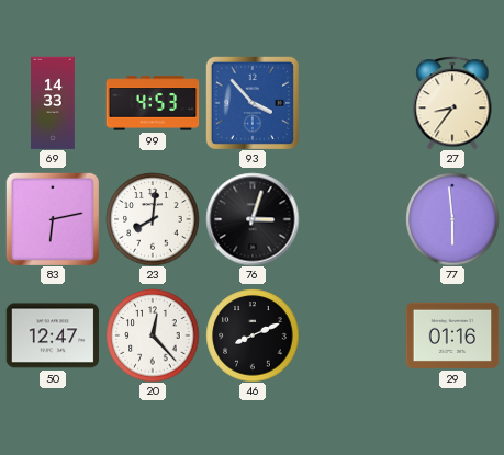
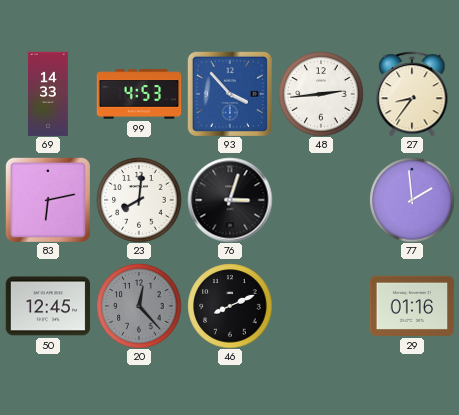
48: none -> 2:44 (321, 94)
77: 5:59 -> 1:59 (412, 200)
50: 12:47 -> 12:45 (48, 306)
20 dial: white -> grey (139, 306)
